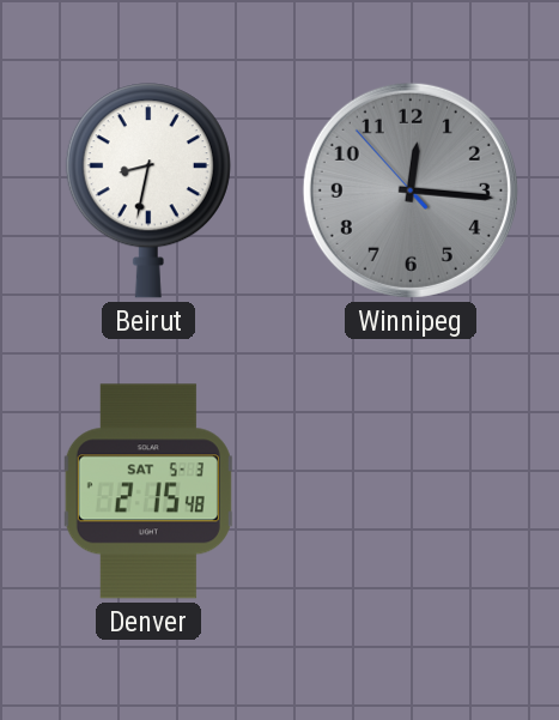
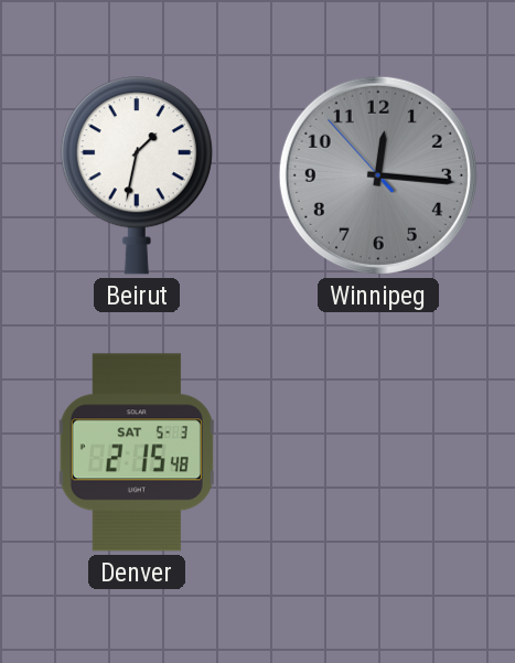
Beirut: 8:32 -> 1:32 (137, 175)
